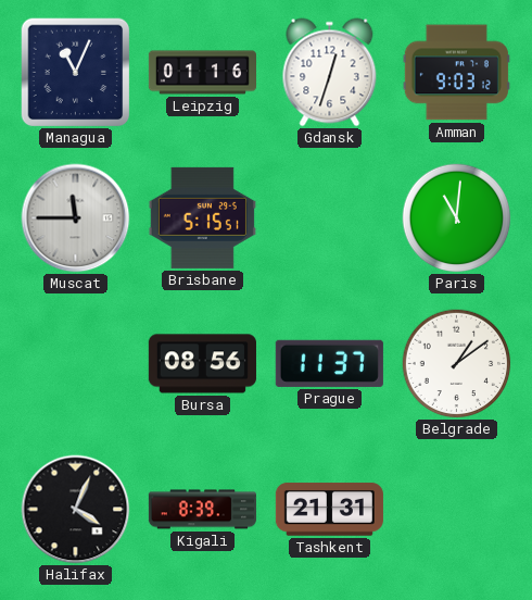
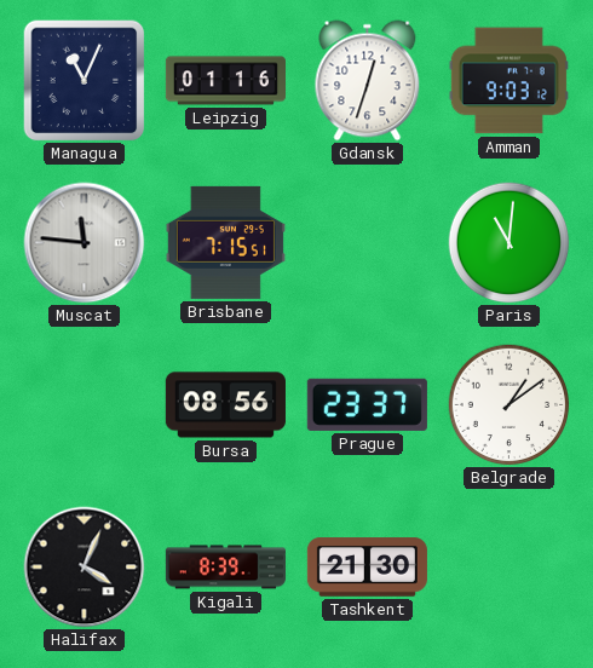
Muscat: 11:45 -> 11:46 (85, 243)
Brisbane: 5:15 -> 7:15 (225, 242)
Prague: 11:37 -> 23:37 (367, 404)
Tashkent: 21:31 -> 21:30 (367, 568)
